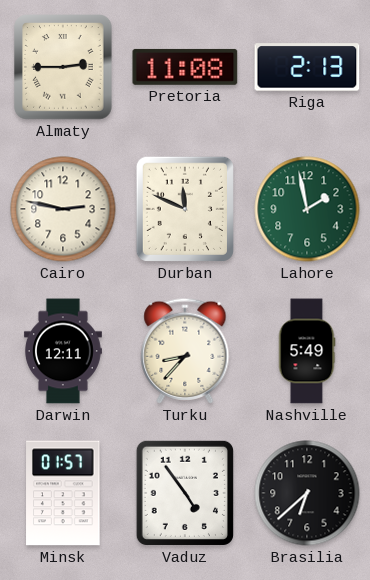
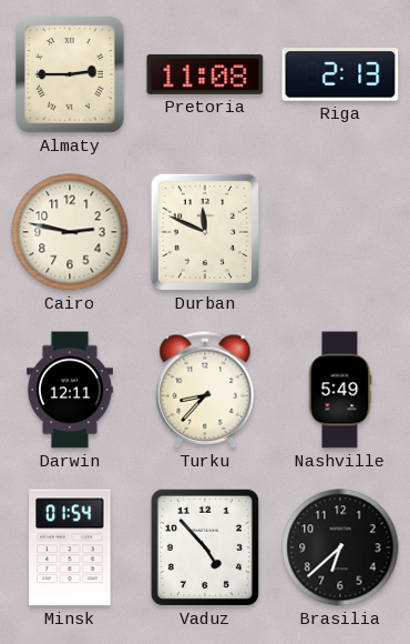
Lahore: 1:58 -> none (307, 209)
Minsk: 01:57 -> 01:54 (70, 547)
Vaduz: 4:54 -> 4:53 (205, 547)
